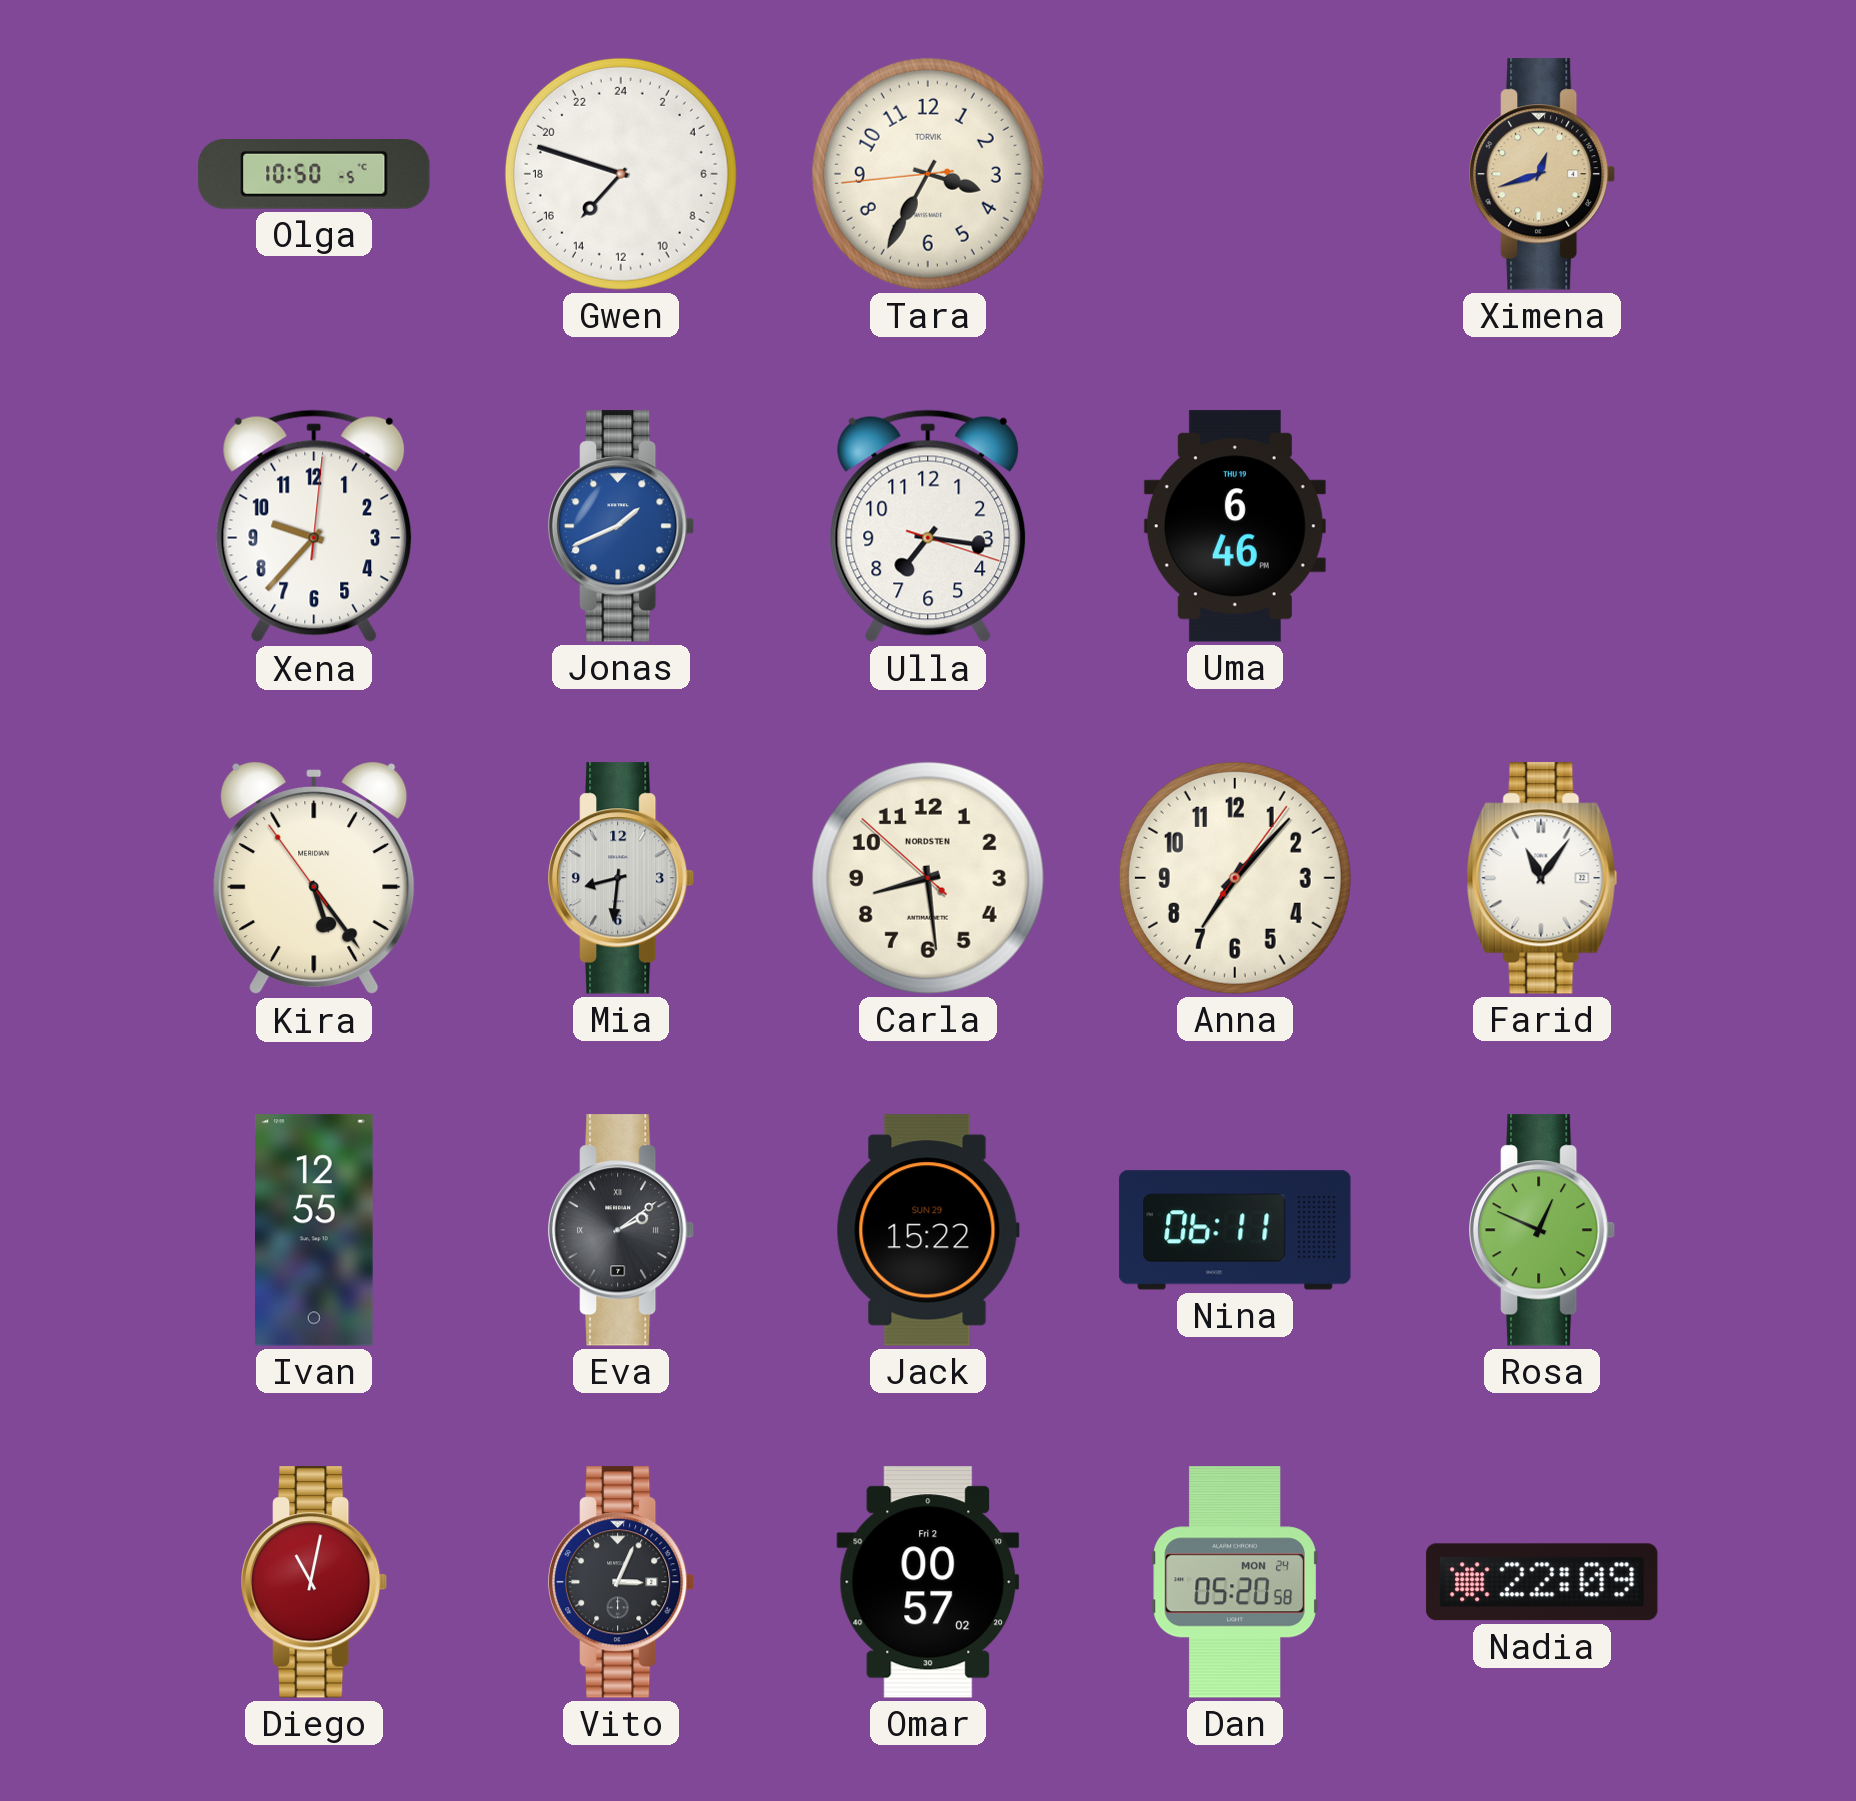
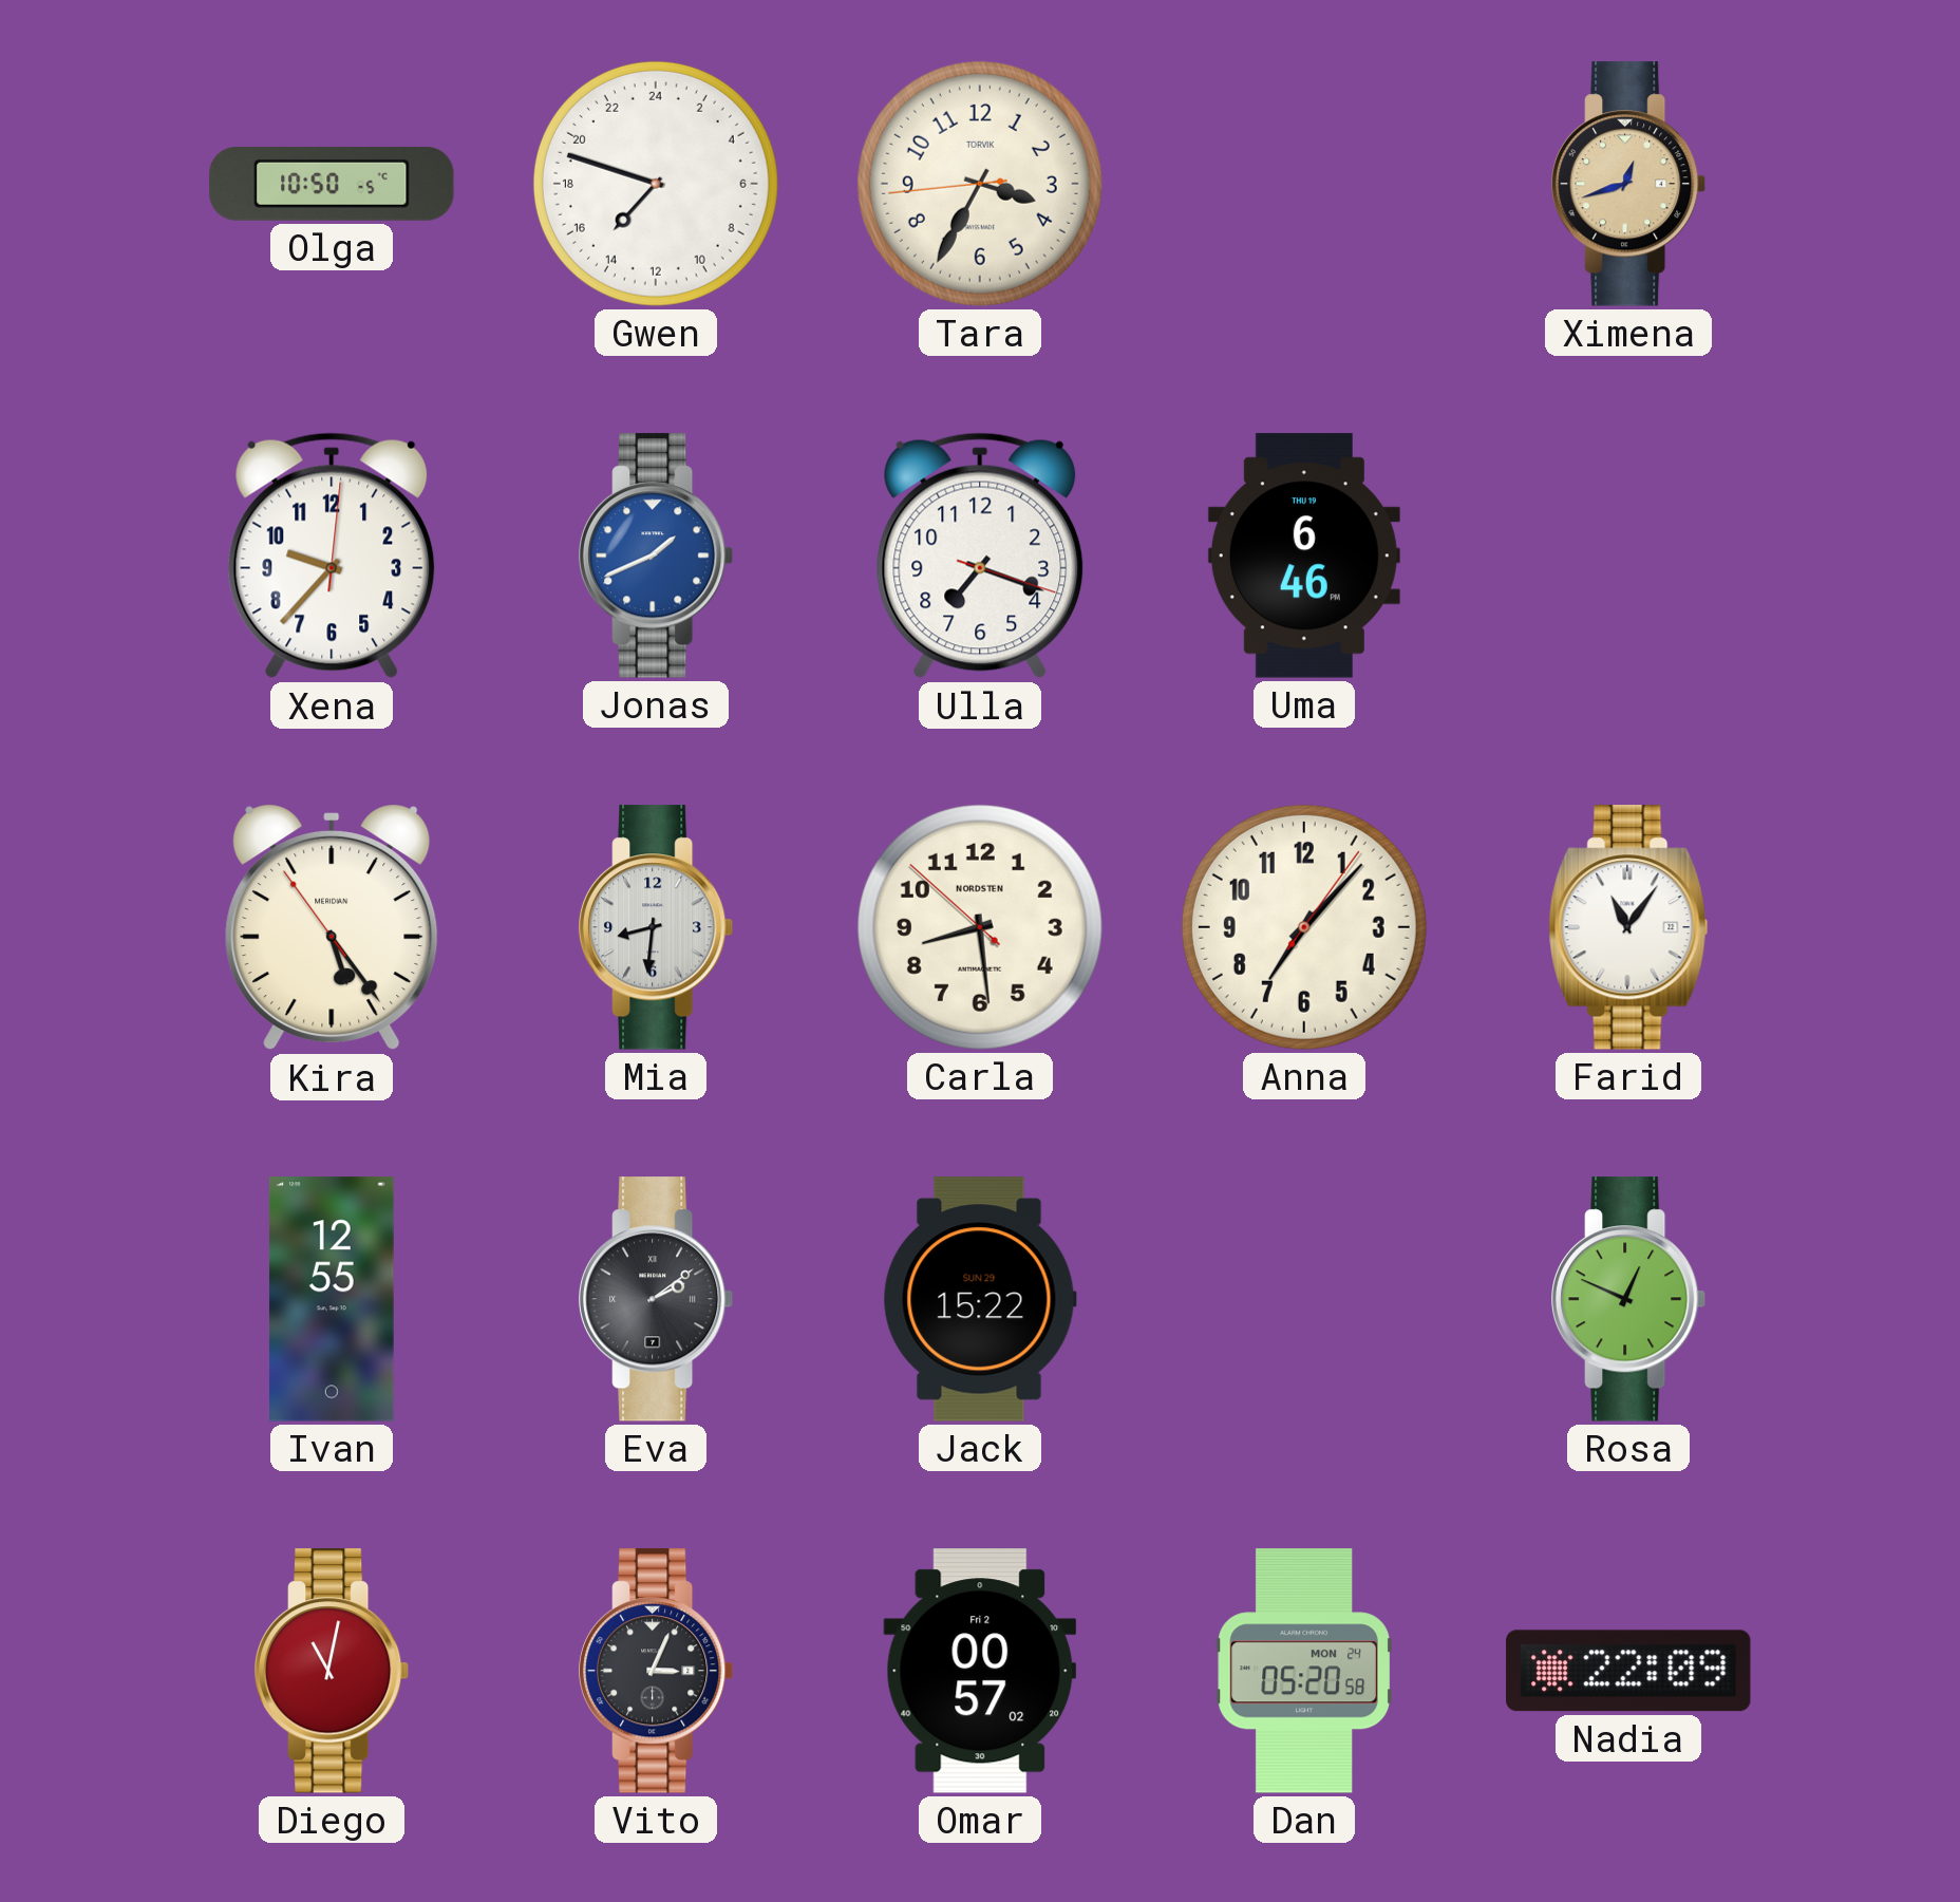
Ulla: 7:16 -> 7:18 (980, 555)
Nina: 06:11 -> none (1235, 1230)
